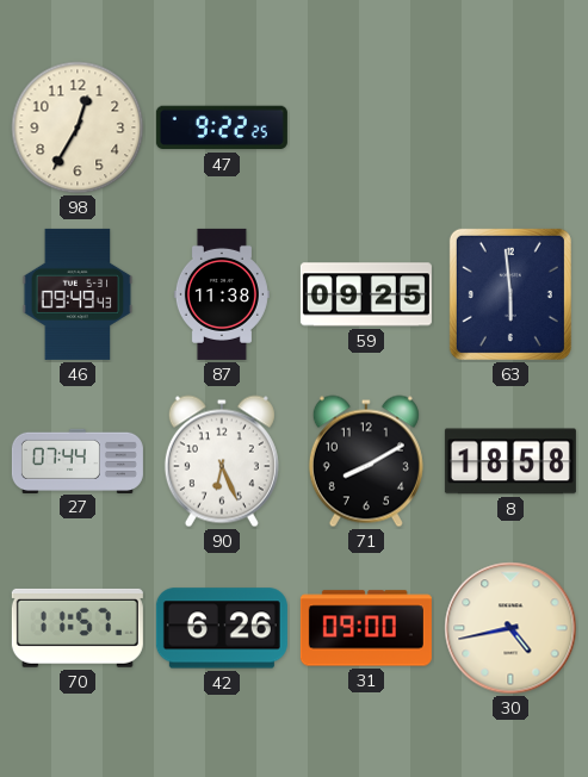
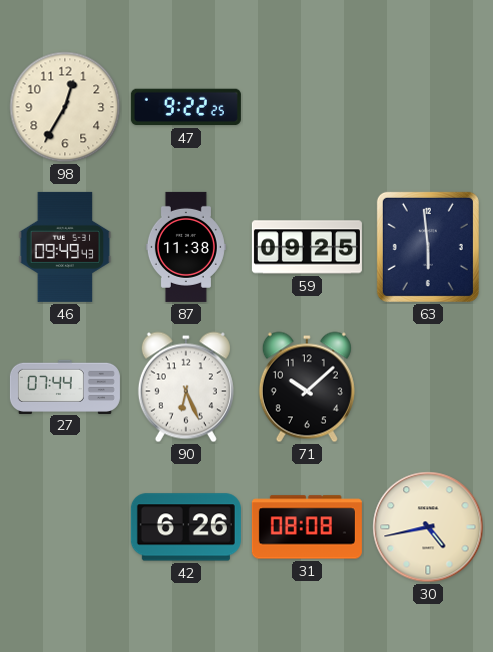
71: 8:10 -> 10:08 (307, 387)
8: 18:58 -> none (510, 461)
70: 11:57 -> none (78, 628)
31: 09:00 -> 08:08 (307, 527)
